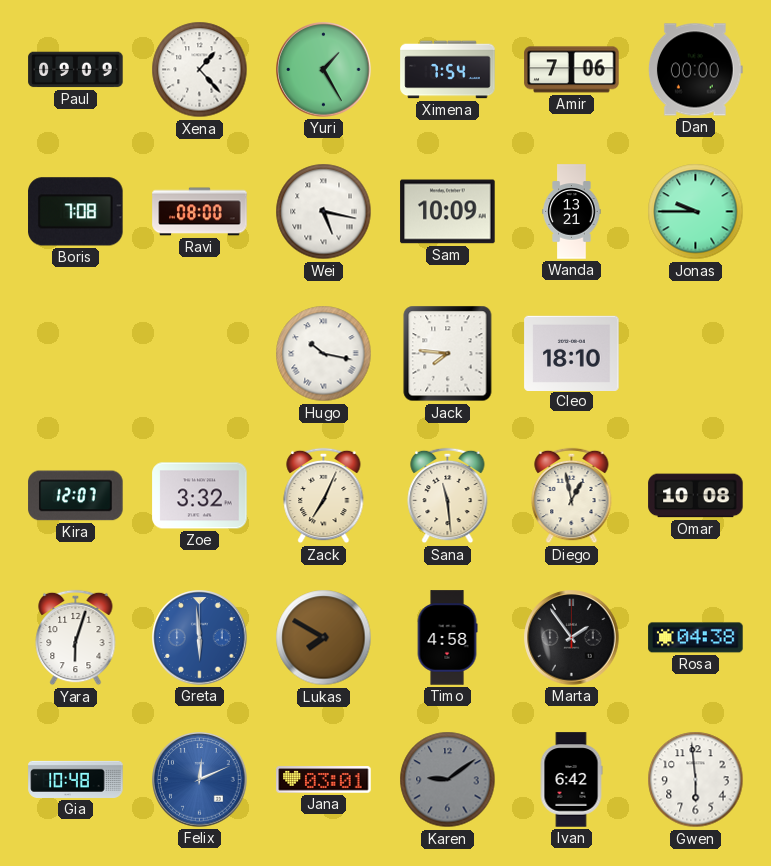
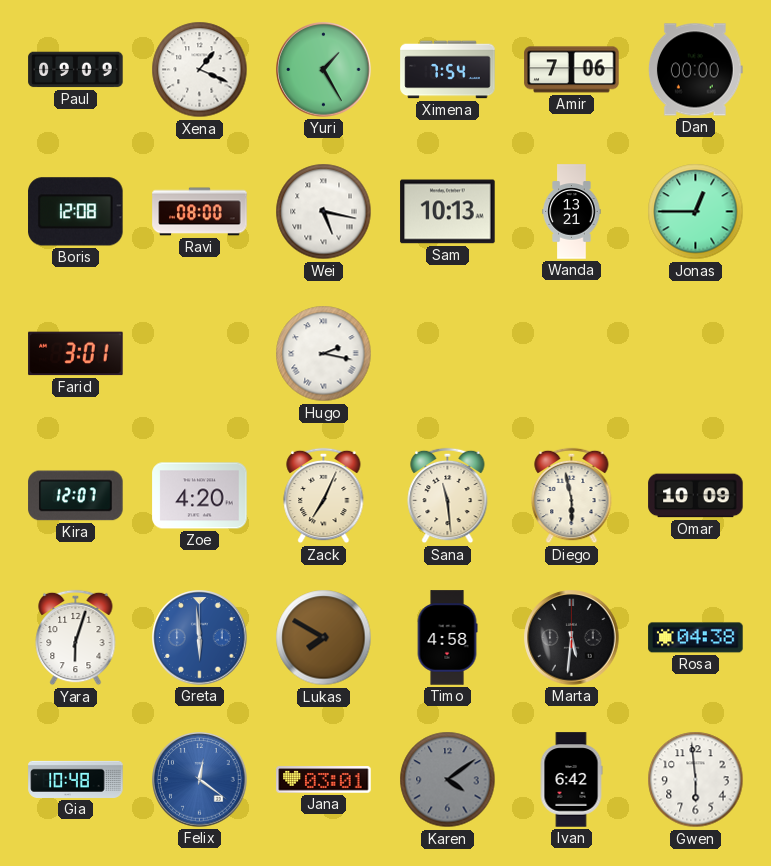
Xena: 1:23 -> 1:19 (200, 70)
Boris: 7:08 -> 12:08 (76, 212)
Sam: 10:09 -> 10:13 (448, 212)
Jonas: 9:45 -> 12:45 (696, 212)
Farid: none -> 3:01 (76, 354)
Hugo: 10:17 -> 2:17 (324, 354)
Jack: 7:46 -> none (448, 354)
Cleo: 18:10 -> none (572, 353)
Zoe: 3:32 -> 4:20 (200, 496)
Diego: 12:58 -> 5:58 (572, 496)
Omar: 10:08 -> 10:09 (696, 496)
Marta: 1:54 -> 5:31 (572, 638)
Felix: 12:11 -> 12:21 (200, 780)
Karen: 9:09 -> 4:09 (448, 780)
